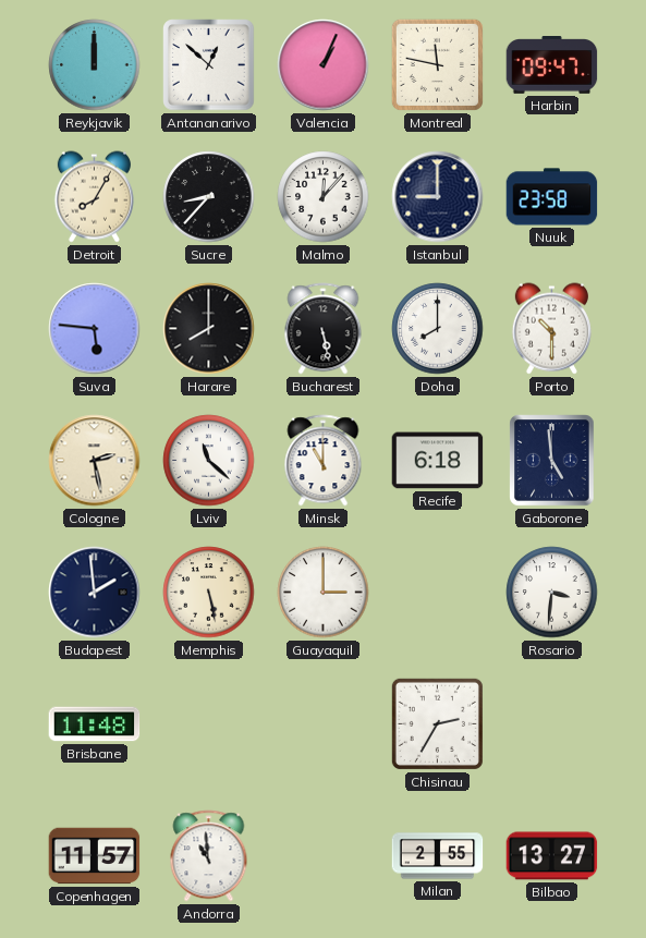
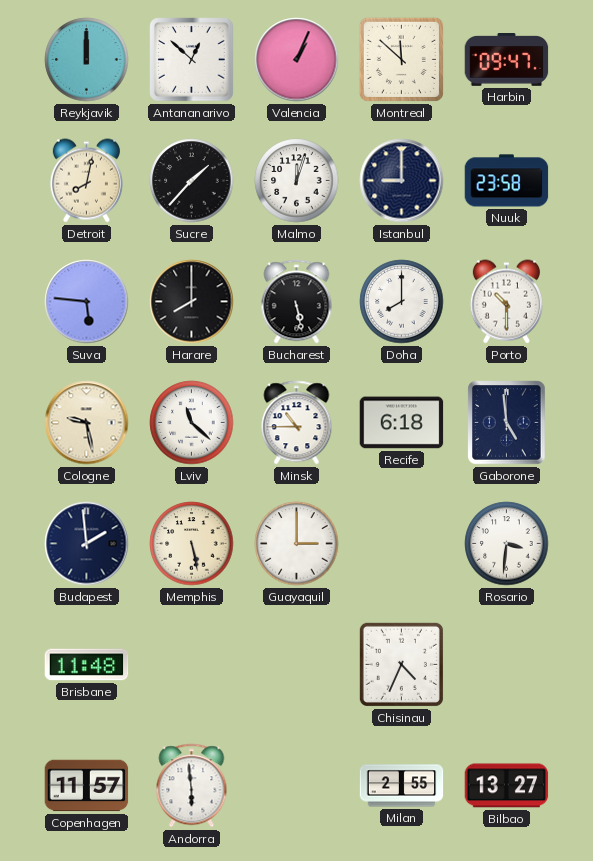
Montreal: 11:47 -> 11:52 (401, 59)
Detroit: 8:05 -> 8:02 (86, 181)
Sucre: 8:37 -> 1:37 (192, 181)
Malmo: 12:07 -> 12:03 (297, 181)
Cologne: 2:28 -> 9:28 (87, 423)
Minsk: 11:00 -> 10:45 (297, 423)
Chisinau: 2:35 -> 4:34 (401, 664)
Andorra: 10:59 -> 5:59 (192, 786)
